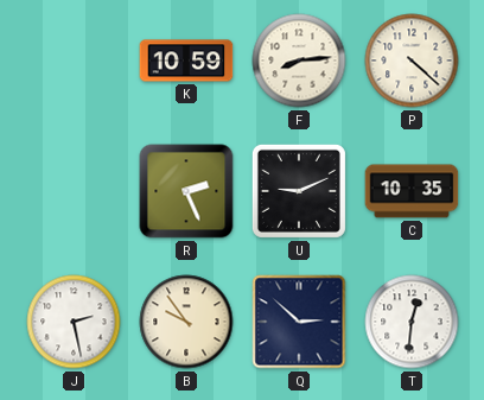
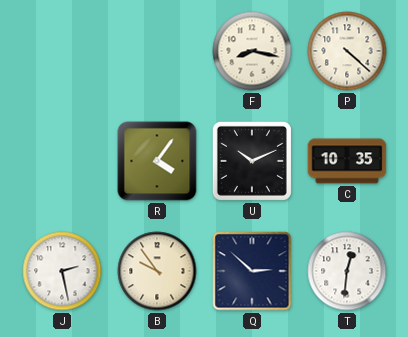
K: 10:59 -> none (186, 61)
F: 8:14 -> 8:17 (252, 51)
R: 2:26 -> 4:06 (157, 161)
U: 9:11 -> 10:11 (252, 161)
